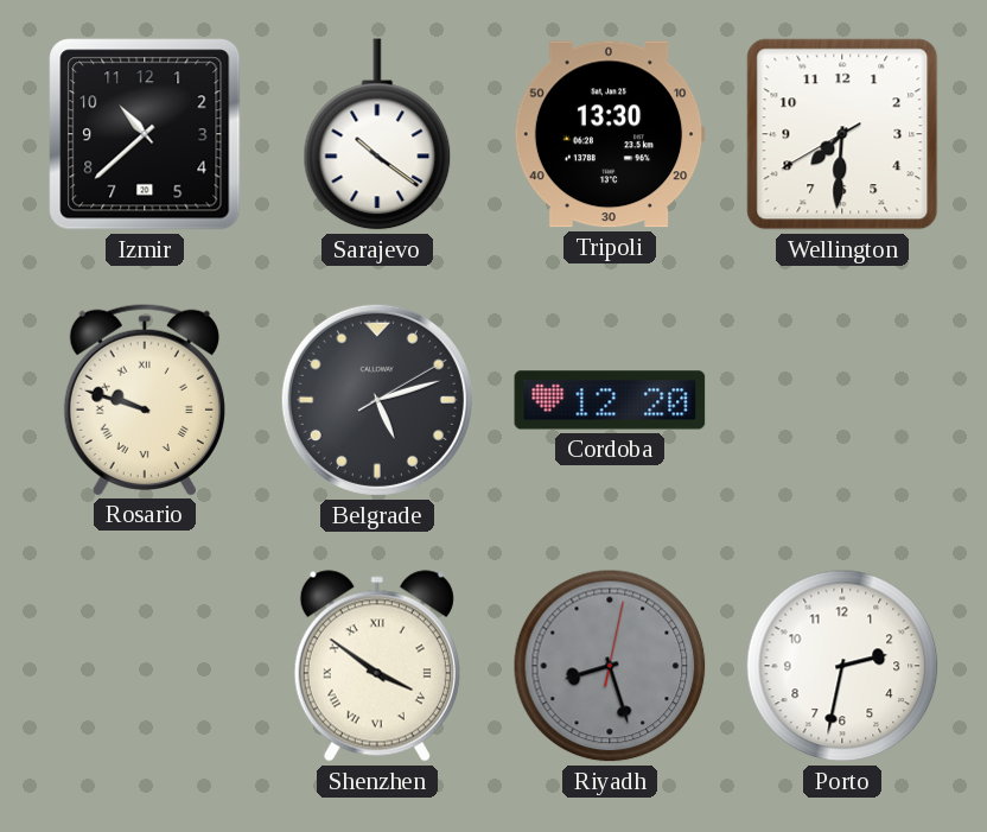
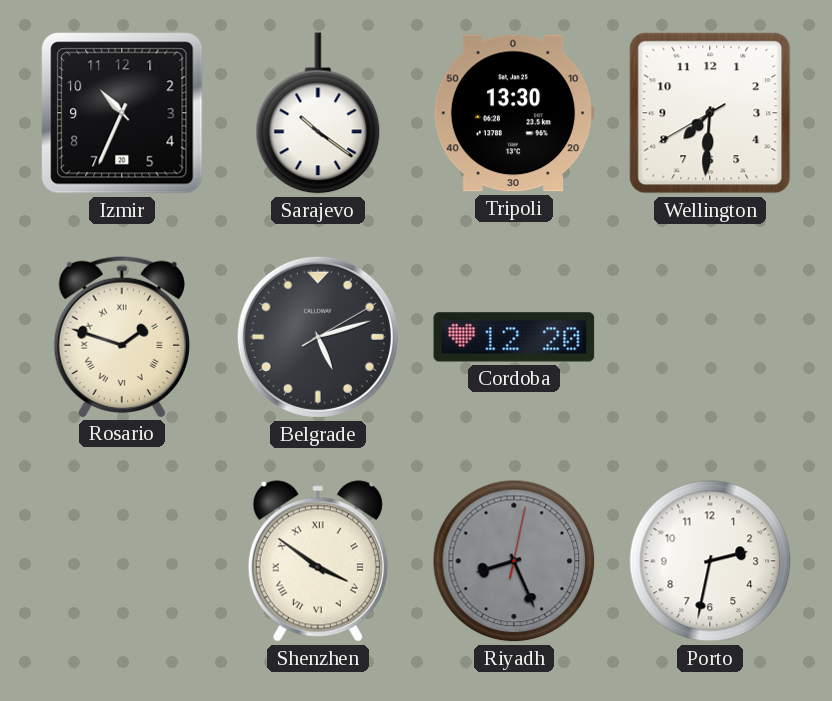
Izmir: 10:38 -> 10:34 (122, 113)
Rosario: 9:48 -> 1:48 (122, 336)
Riyadh: 8:27 -> 8:26 (514, 561)
